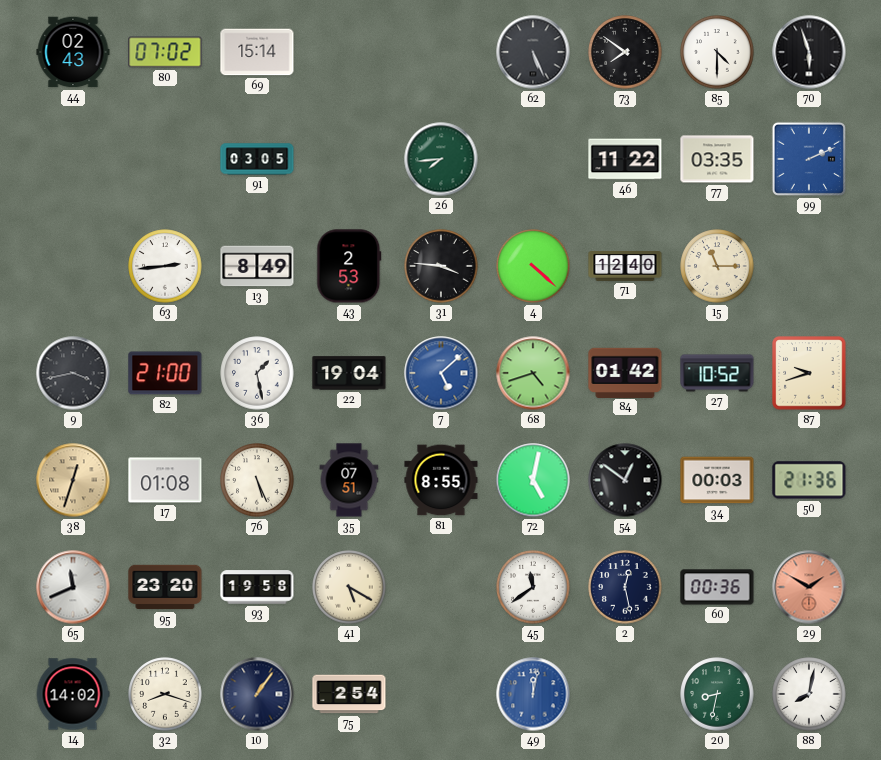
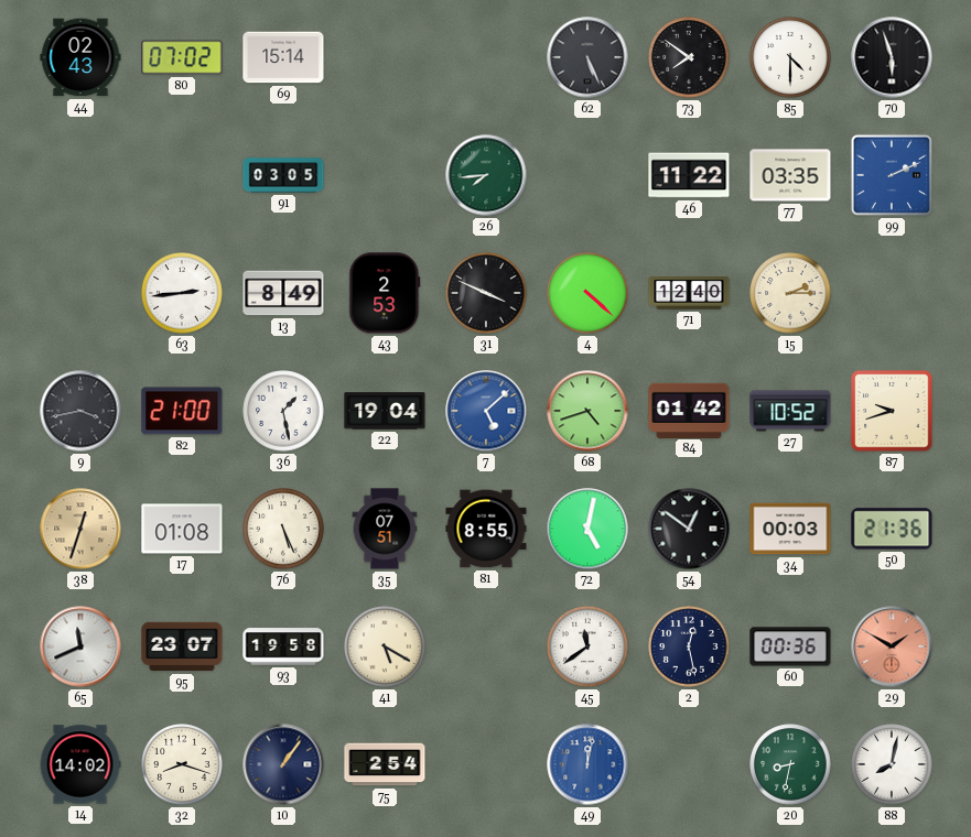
31: 3:46 -> 3:49 (486, 293)
15: 11:15 -> 2:15 (790, 293)
95: 23:20 -> 23:07 (182, 646)
